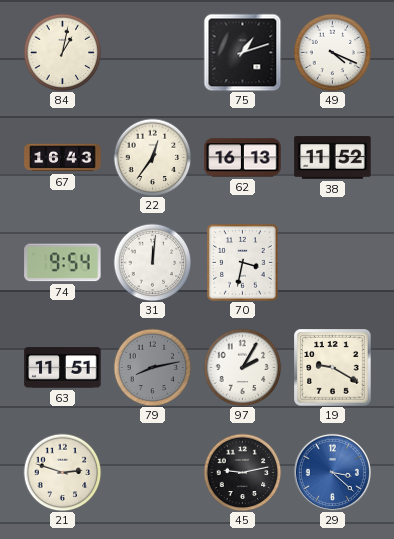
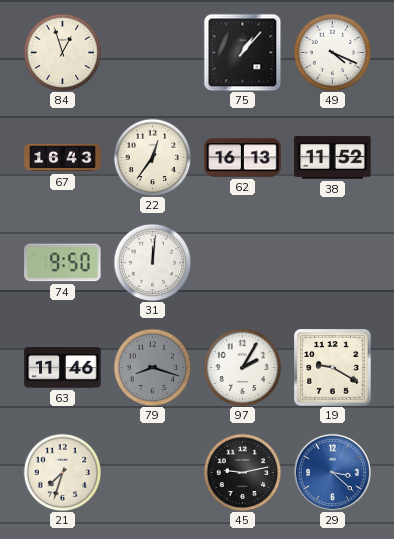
84: 1:02 -> 12:57 (62, 52)
75: 1:12 -> 1:07 (242, 52)
74: 9:54 -> 9:50 (63, 263)
70: 3:32 -> none (243, 263)
63: 11:51 -> 11:46 (63, 368)
79: 8:13 -> 8:18 (152, 367)
21: 2:48 -> 7:33 (62, 472)
